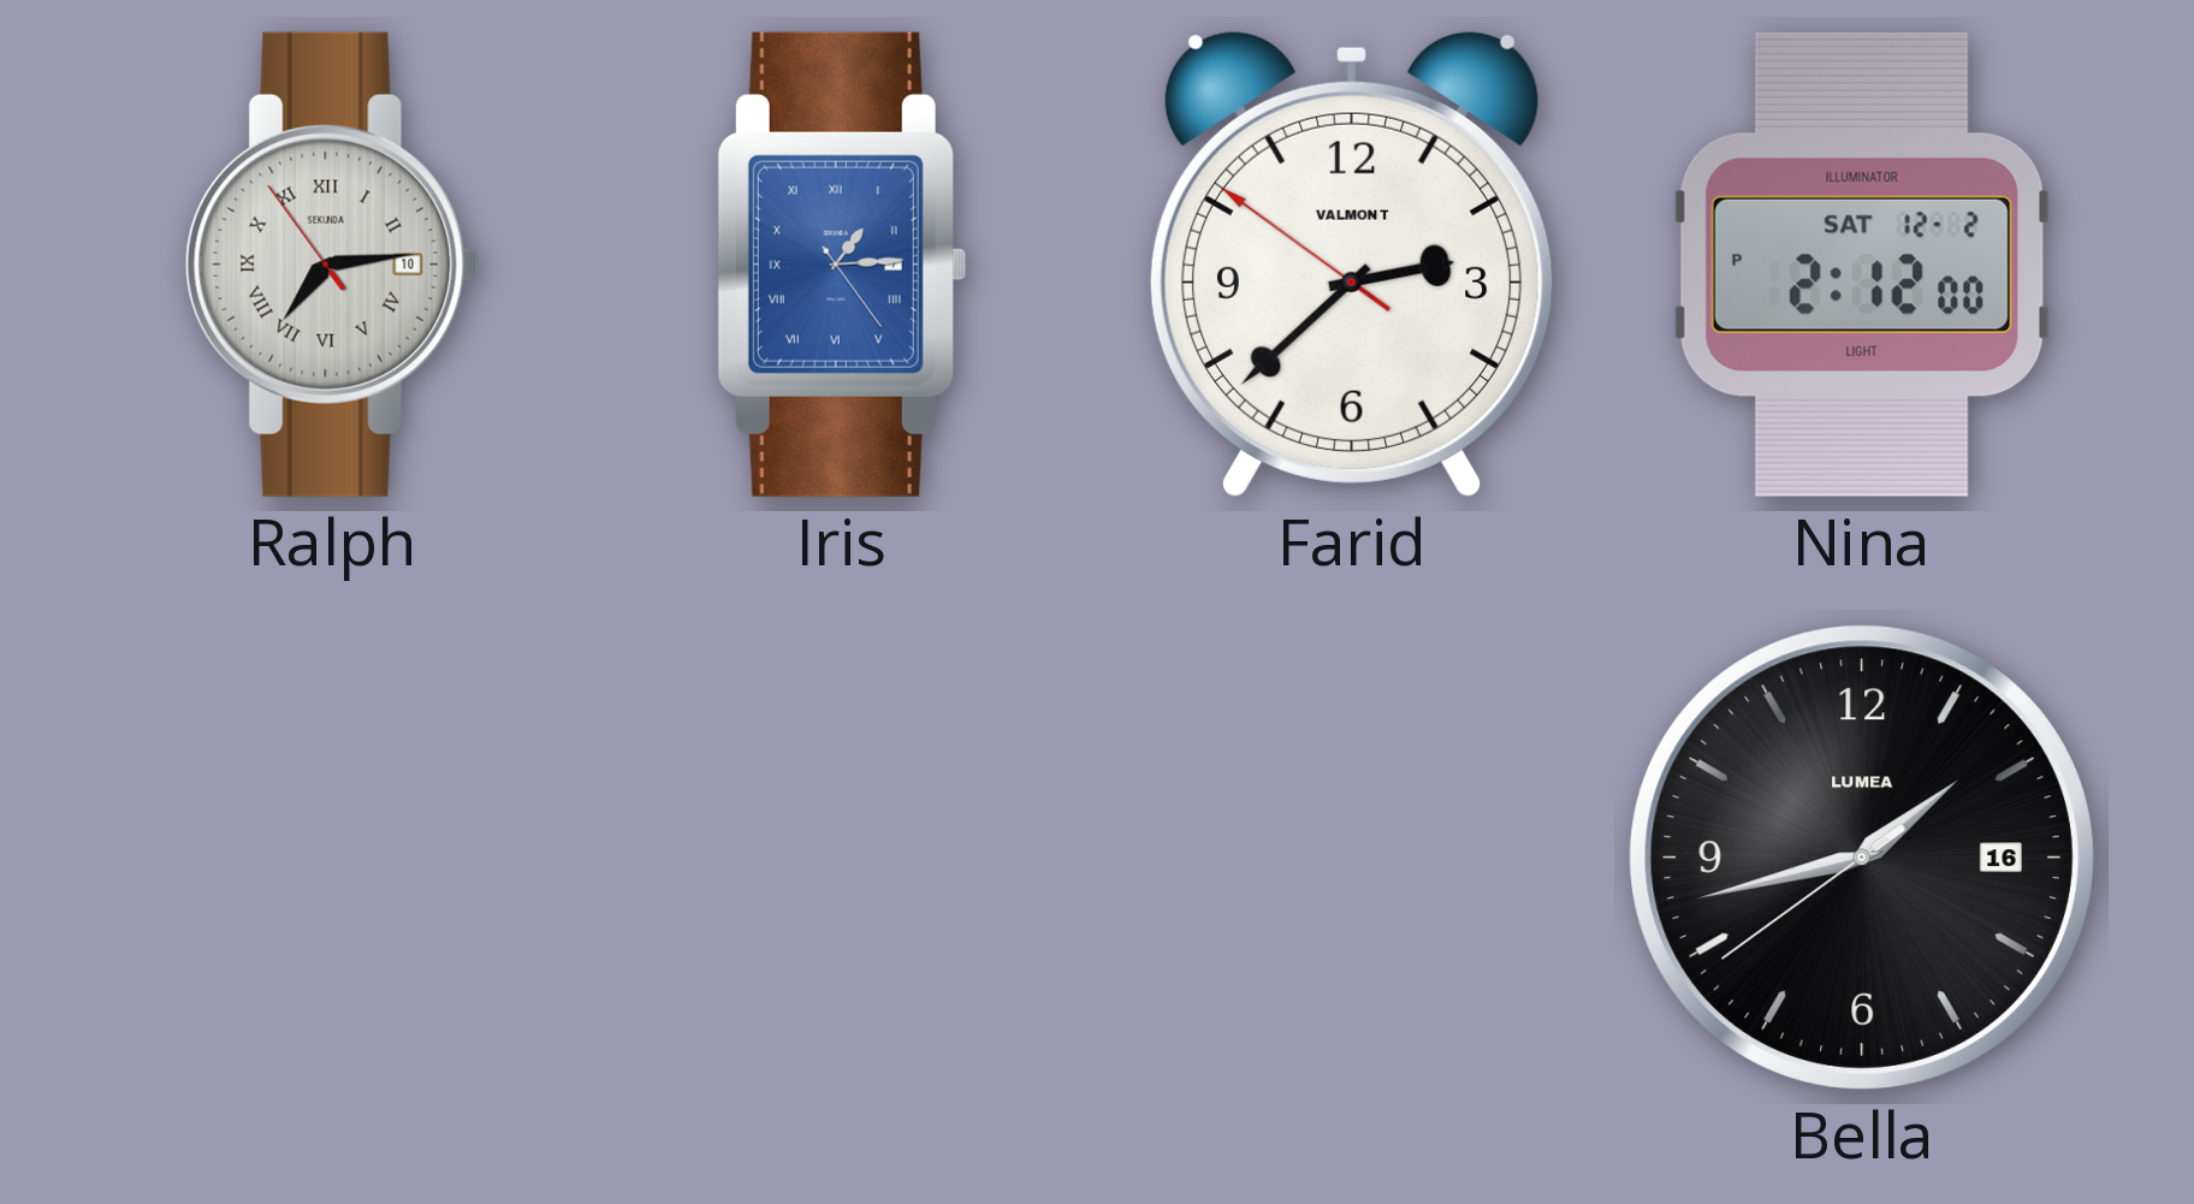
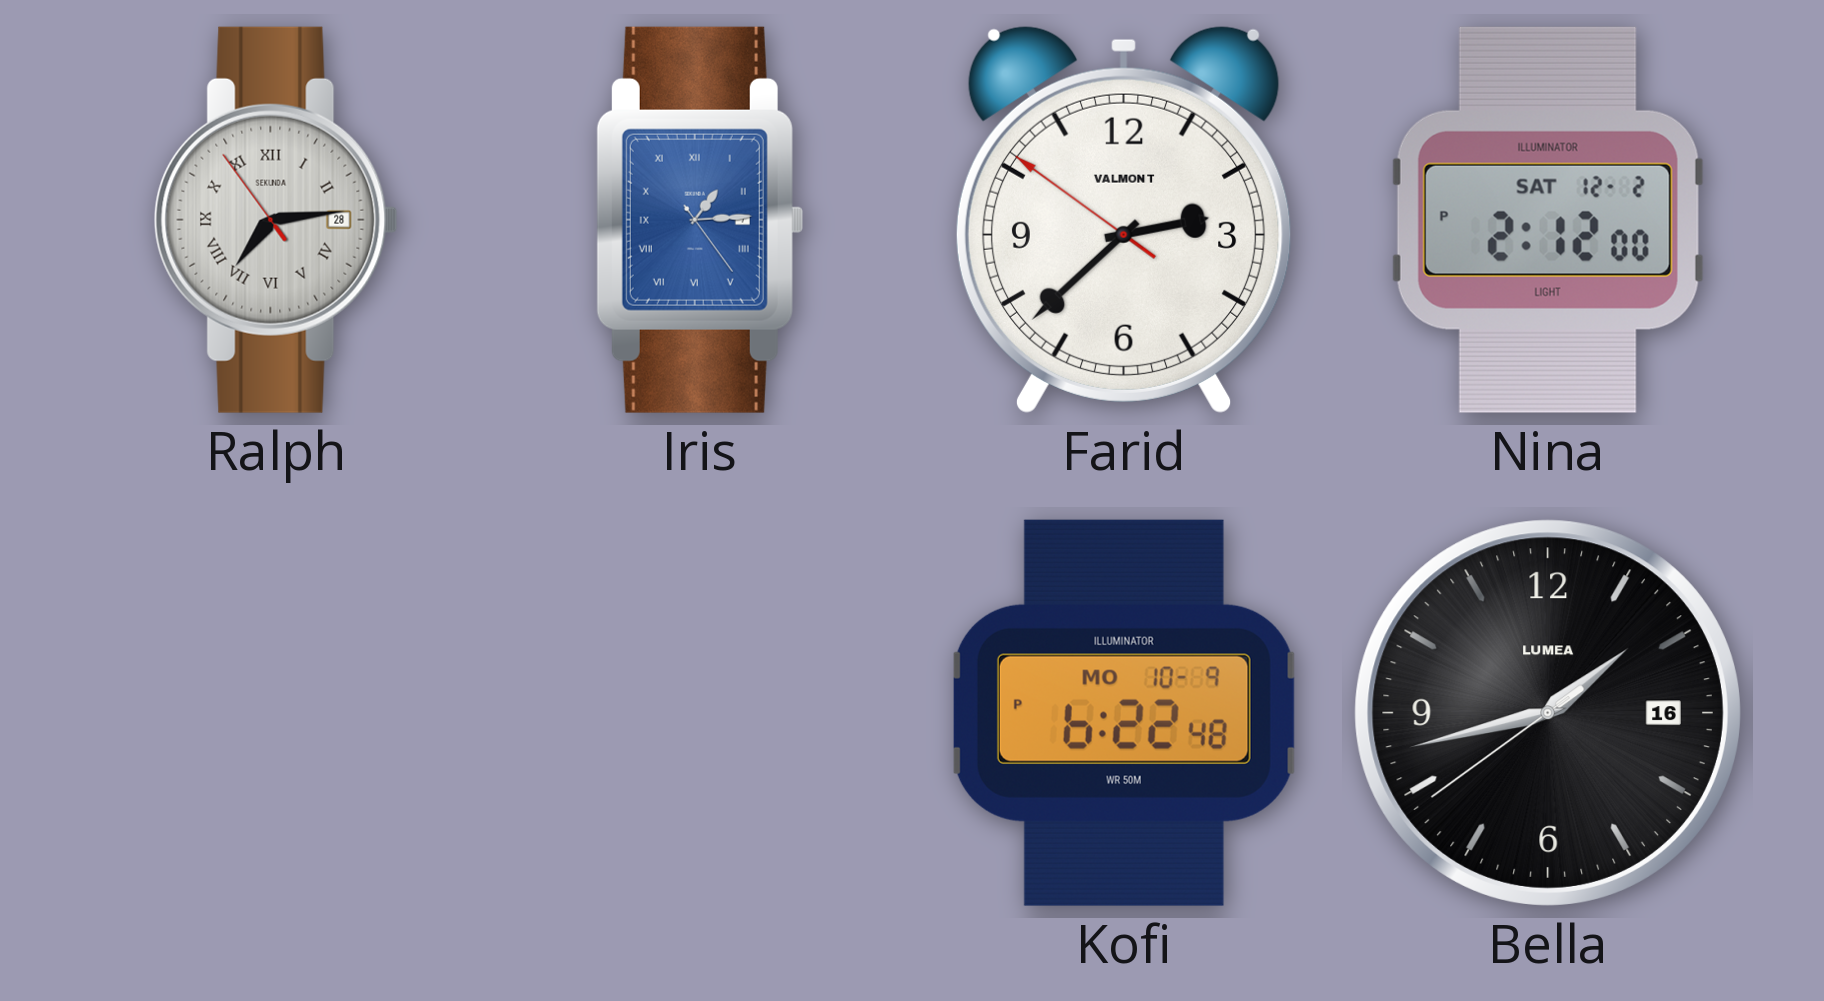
Ralph date: 10 -> 28 (276, 220)
Kofi: none -> 6:22 (1124, 713)
